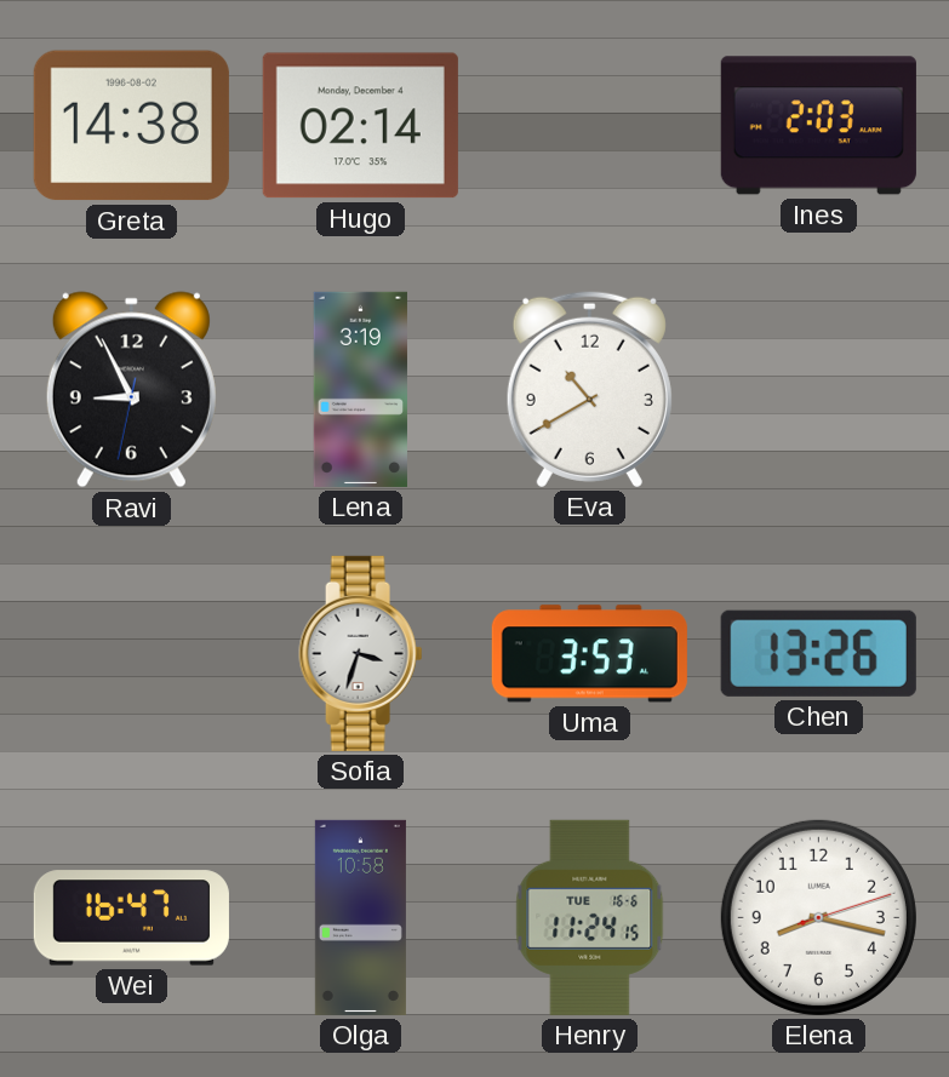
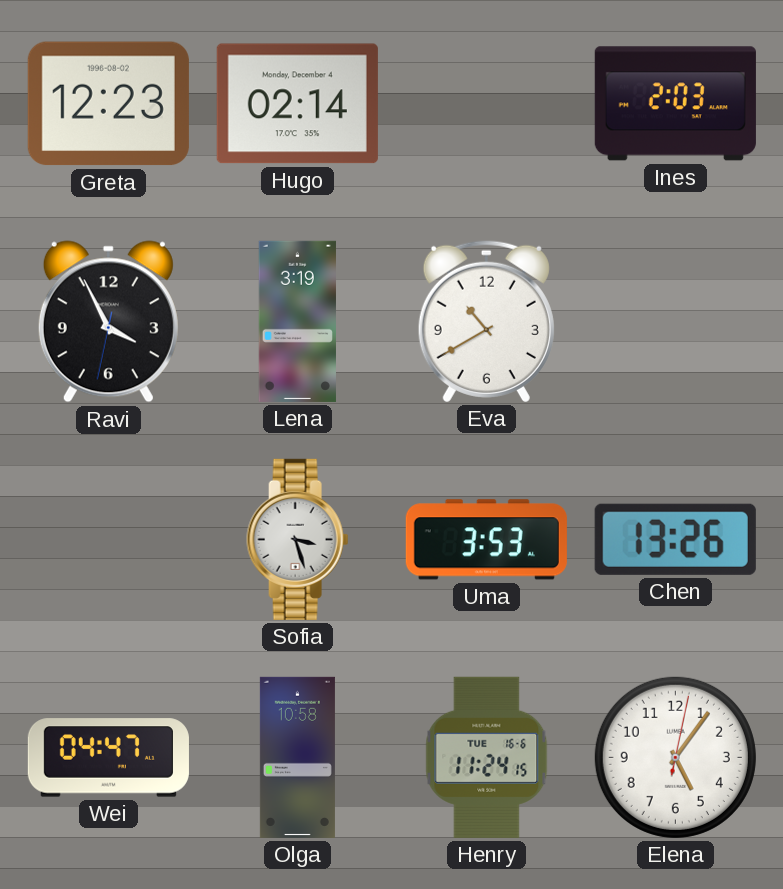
Greta: 14:38 -> 12:23 (108, 104)
Ravi: 8:55 -> 3:55 (108, 322)
Sofia: 3:33 -> 3:27 (298, 539)
Wei: 16:47 -> 04:47 (108, 758)
Elena: 8:17 -> 5:06 (675, 757)
